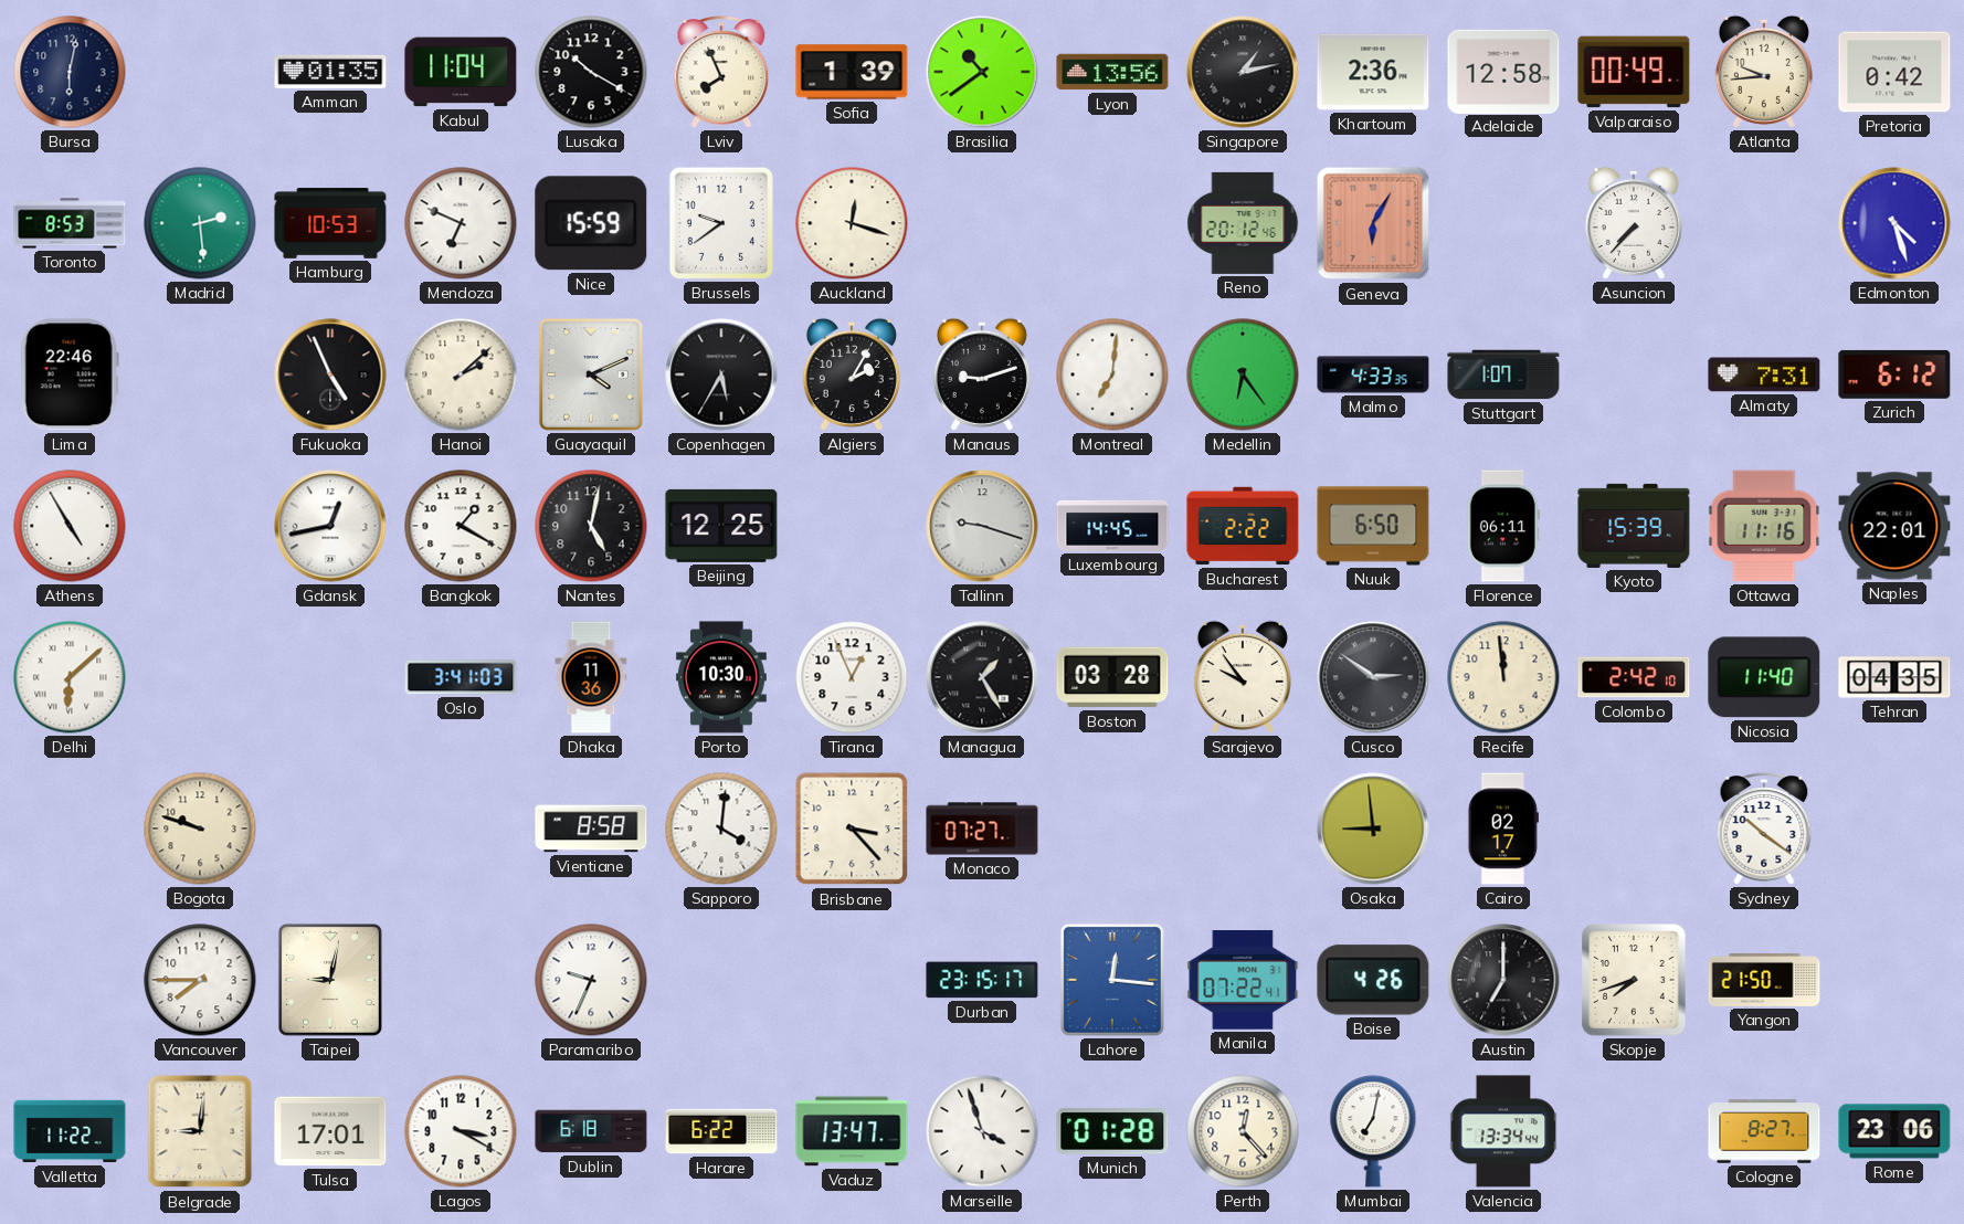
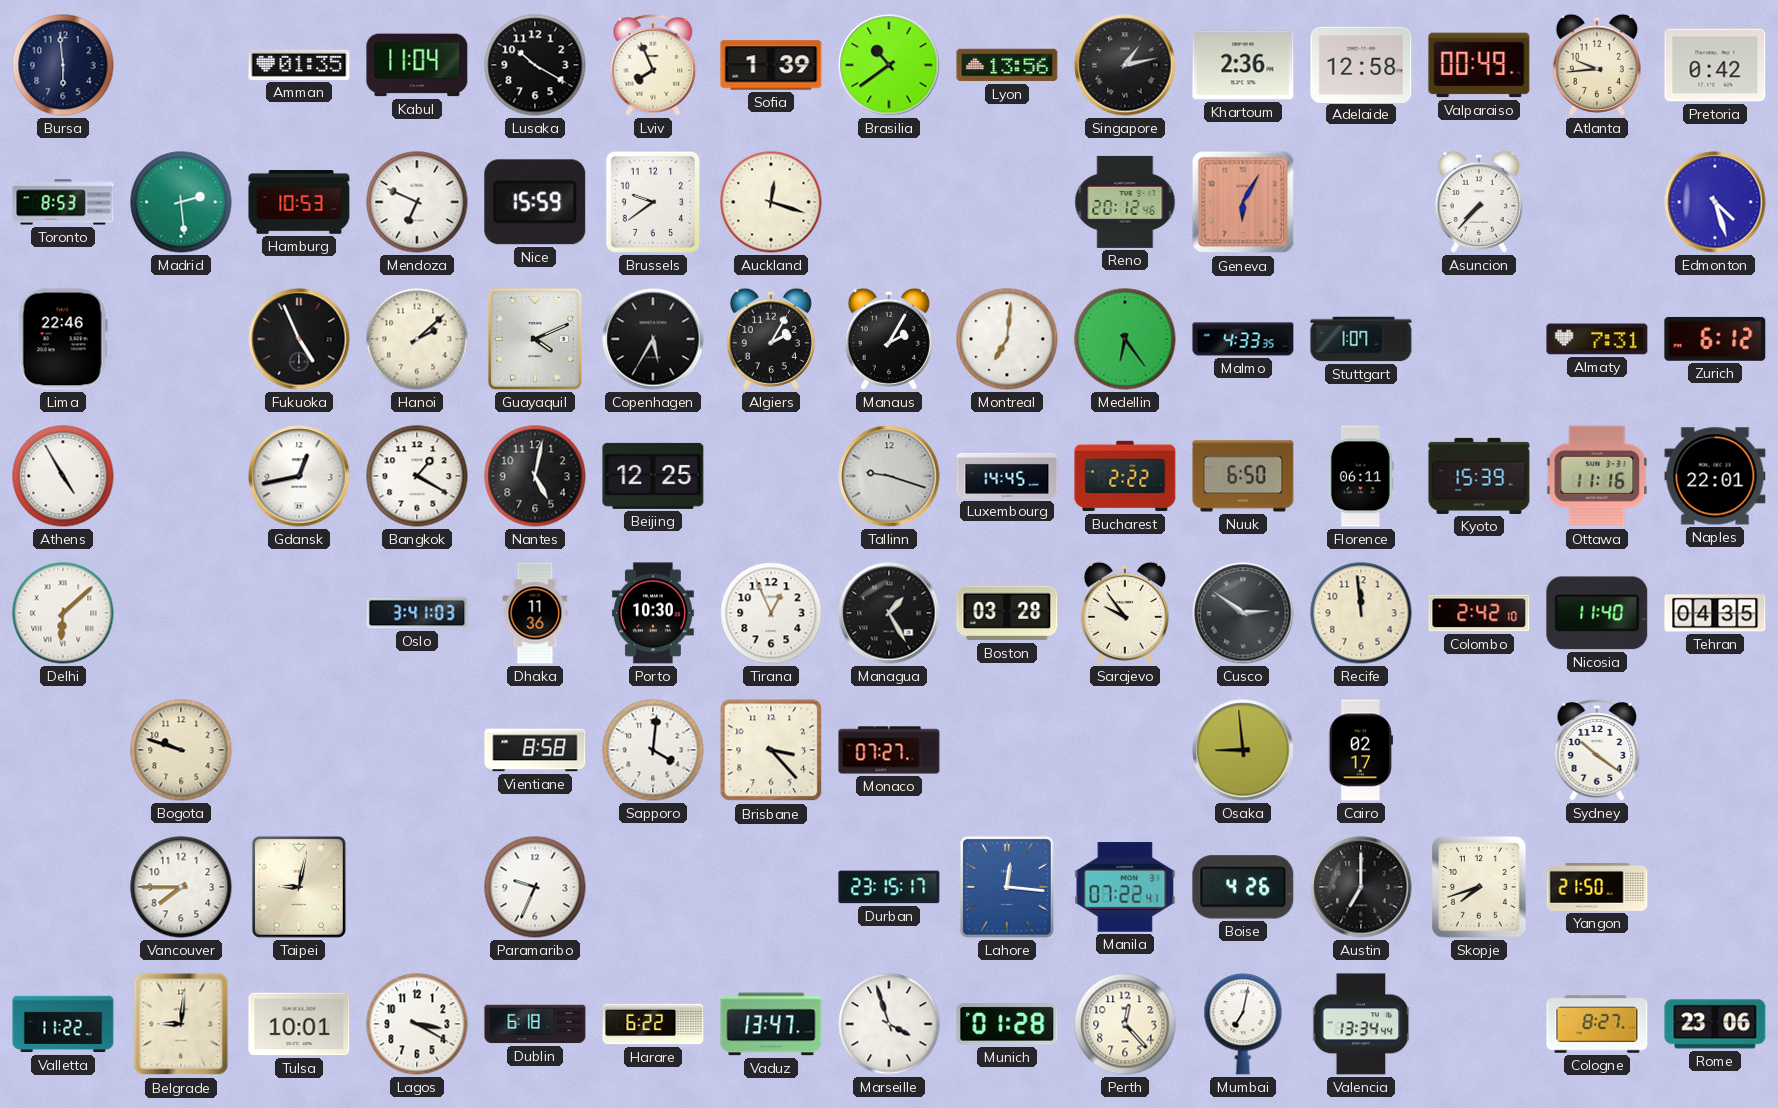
Bursa: 6:02 -> 5:59 (63, 65)
Manaus: 9:12 -> 2:05 (889, 339)
Tulsa: 17:01 -> 10:01 (299, 1024)
